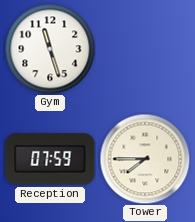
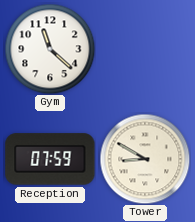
Gym: 11:27 -> 11:22 (50, 49)
Tower: 7:45 -> 8:50 (145, 159)
